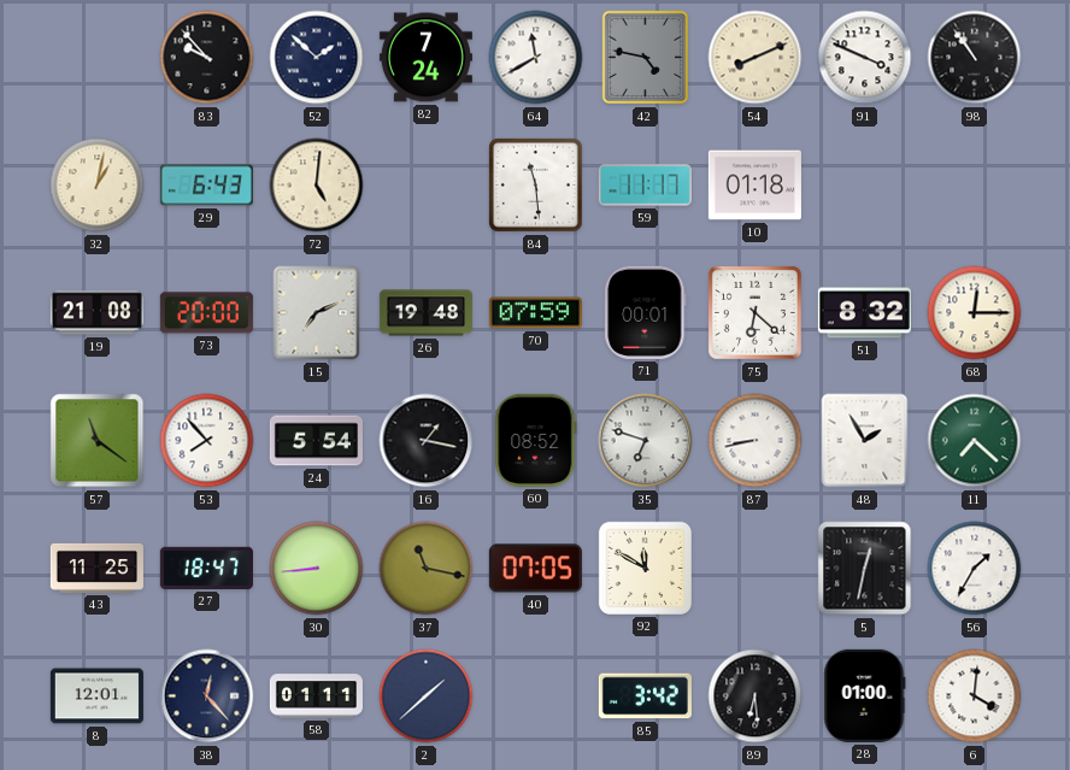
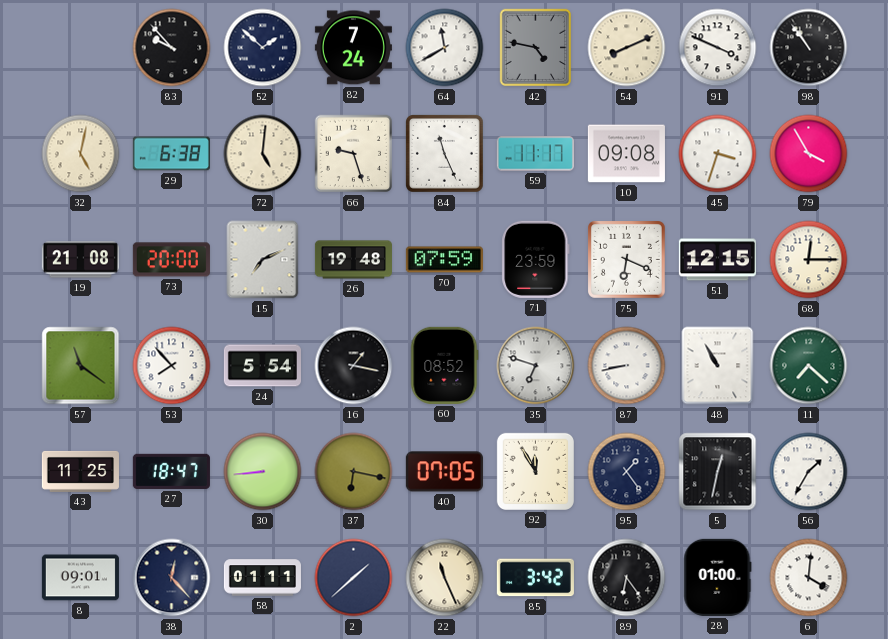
32: 1:02 -> 5:02 (81, 154)
29: 6:43 -> 6:38 (171, 154)
66: none -> 9:27 (354, 154)
84: 11:29 -> 11:26 (445, 154)
10: 01:18 -> 09:08 (626, 154)
45: none -> 3:33 (718, 154)
79: none -> 3:55 (809, 154)
71: 00:01 -> 23:59 (536, 259)
75: 6:22 -> 6:19 (627, 260)
51: 8:32 -> 12:15 (717, 260)
48: 1:55 -> 10:55 (718, 366)
37: 11:17 -> 6:17 (354, 472)
92: 11:50 -> 11:55 (535, 471)
95: none -> 1:24 (627, 472)
8: 12:01 -> 09:01 (80, 578)
22: none -> 11:26 (445, 578)
89: 6:29 -> 6:24 (627, 578)
